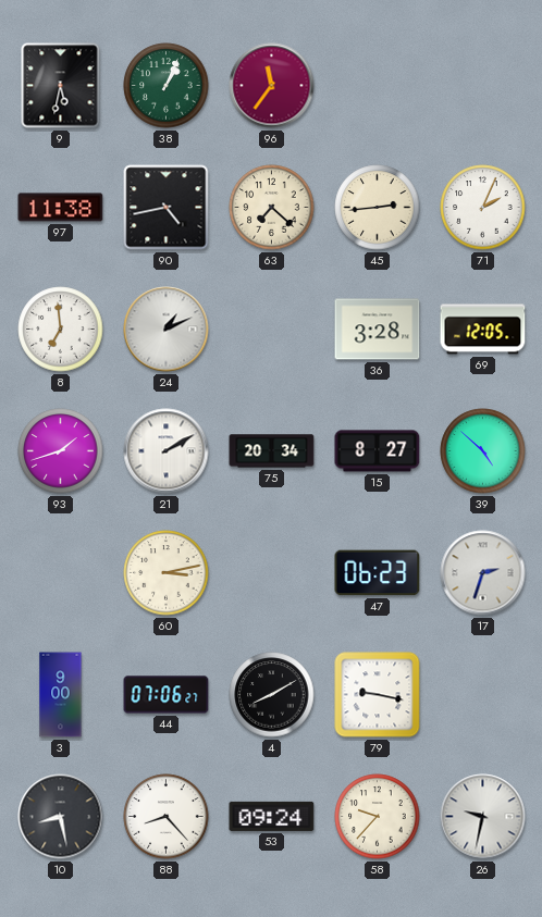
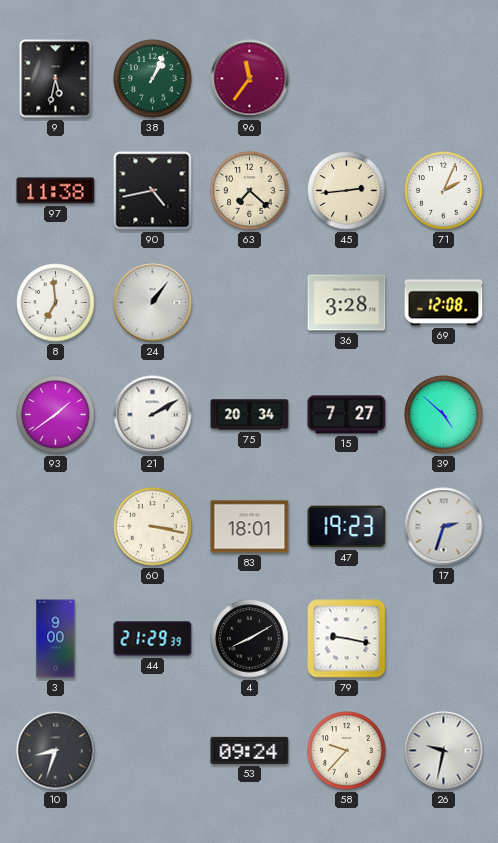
24: 1:11 -> 1:06 (153, 303)
69: 12:05 -> 12:08 (444, 303)
93: 1:42 -> 1:39 (56, 415)
15: 8:27 -> 7:27 (347, 415)
60: 3:13 -> 3:17 (153, 527)
83: none -> 18:01 (250, 527)
47: 06:23 -> 19:23 (347, 527)
44: 07:06 -> 21:29 (153, 639)
10: 8:28 -> 8:33 (56, 751)
88: 8:23 -> none (167, 817)
